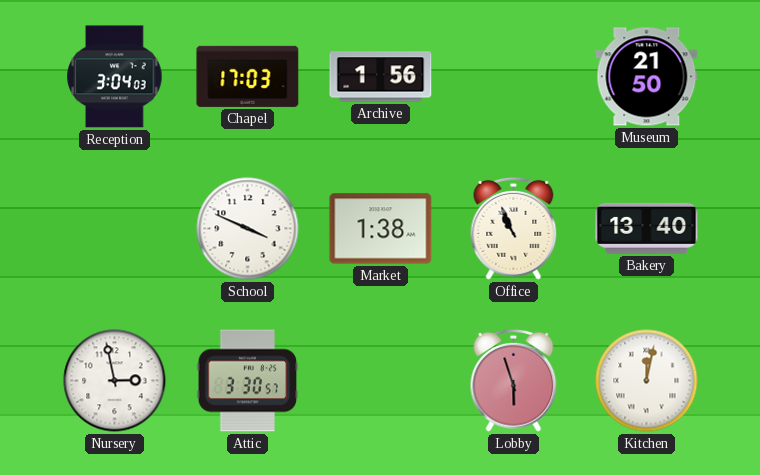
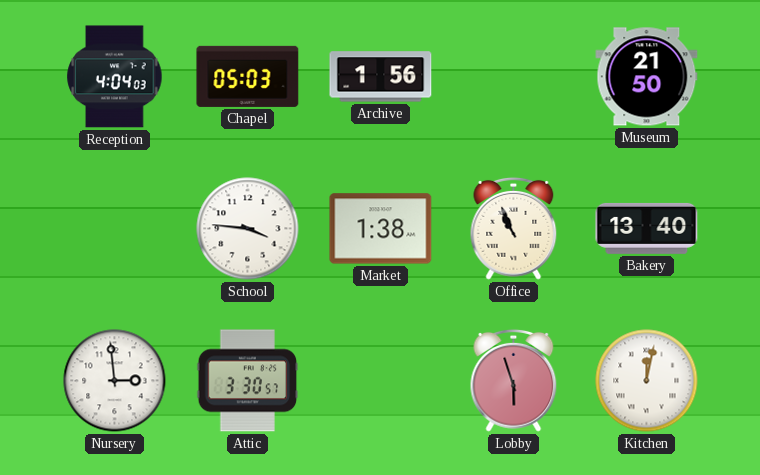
Reception: 3:04 -> 4:04 (115, 77)
Chapel: 17:03 -> 05:03 (248, 76)
School: 3:49 -> 3:46 (248, 229)
Nursery: 2:58 -> 2:59 (115, 381)
